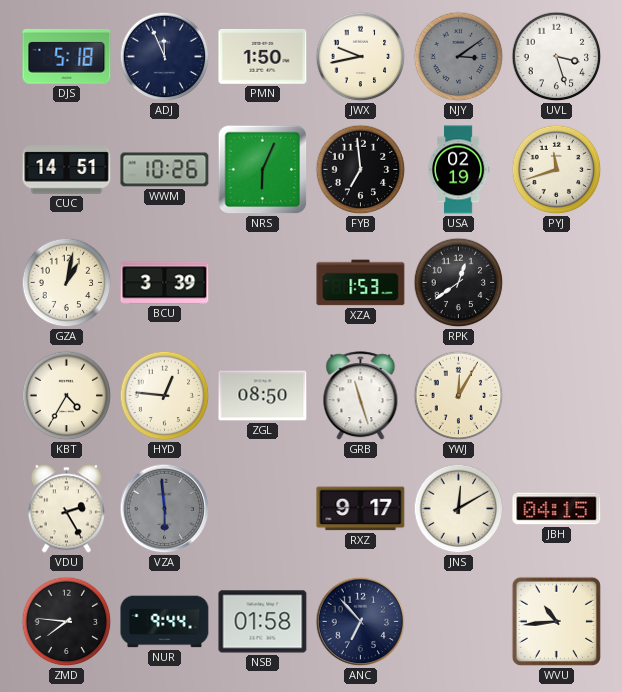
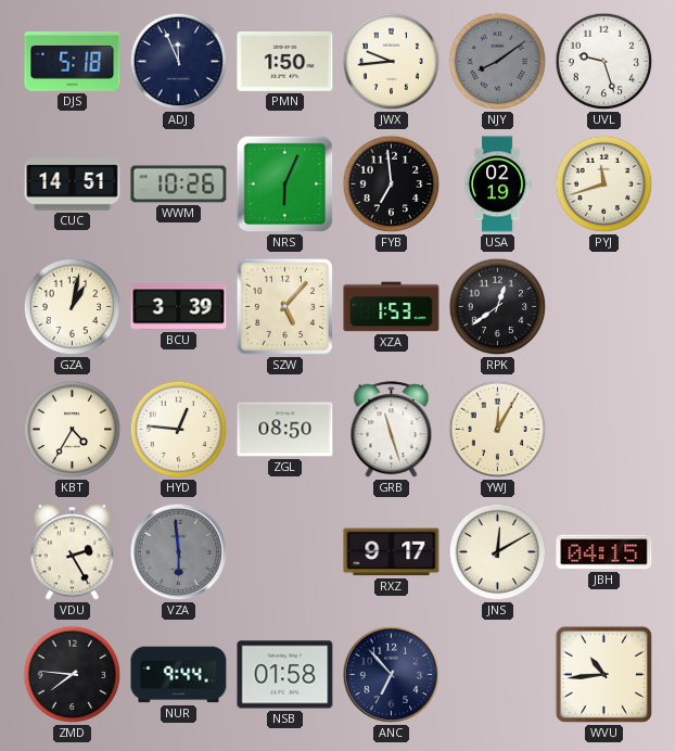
JWX: 9:43 -> 9:44 (392, 62)
NJY: 3:09 -> 8:09 (498, 62)
UVL: 3:27 -> 9:27 (604, 62)
SZW: none -> 5:07 (284, 306)
